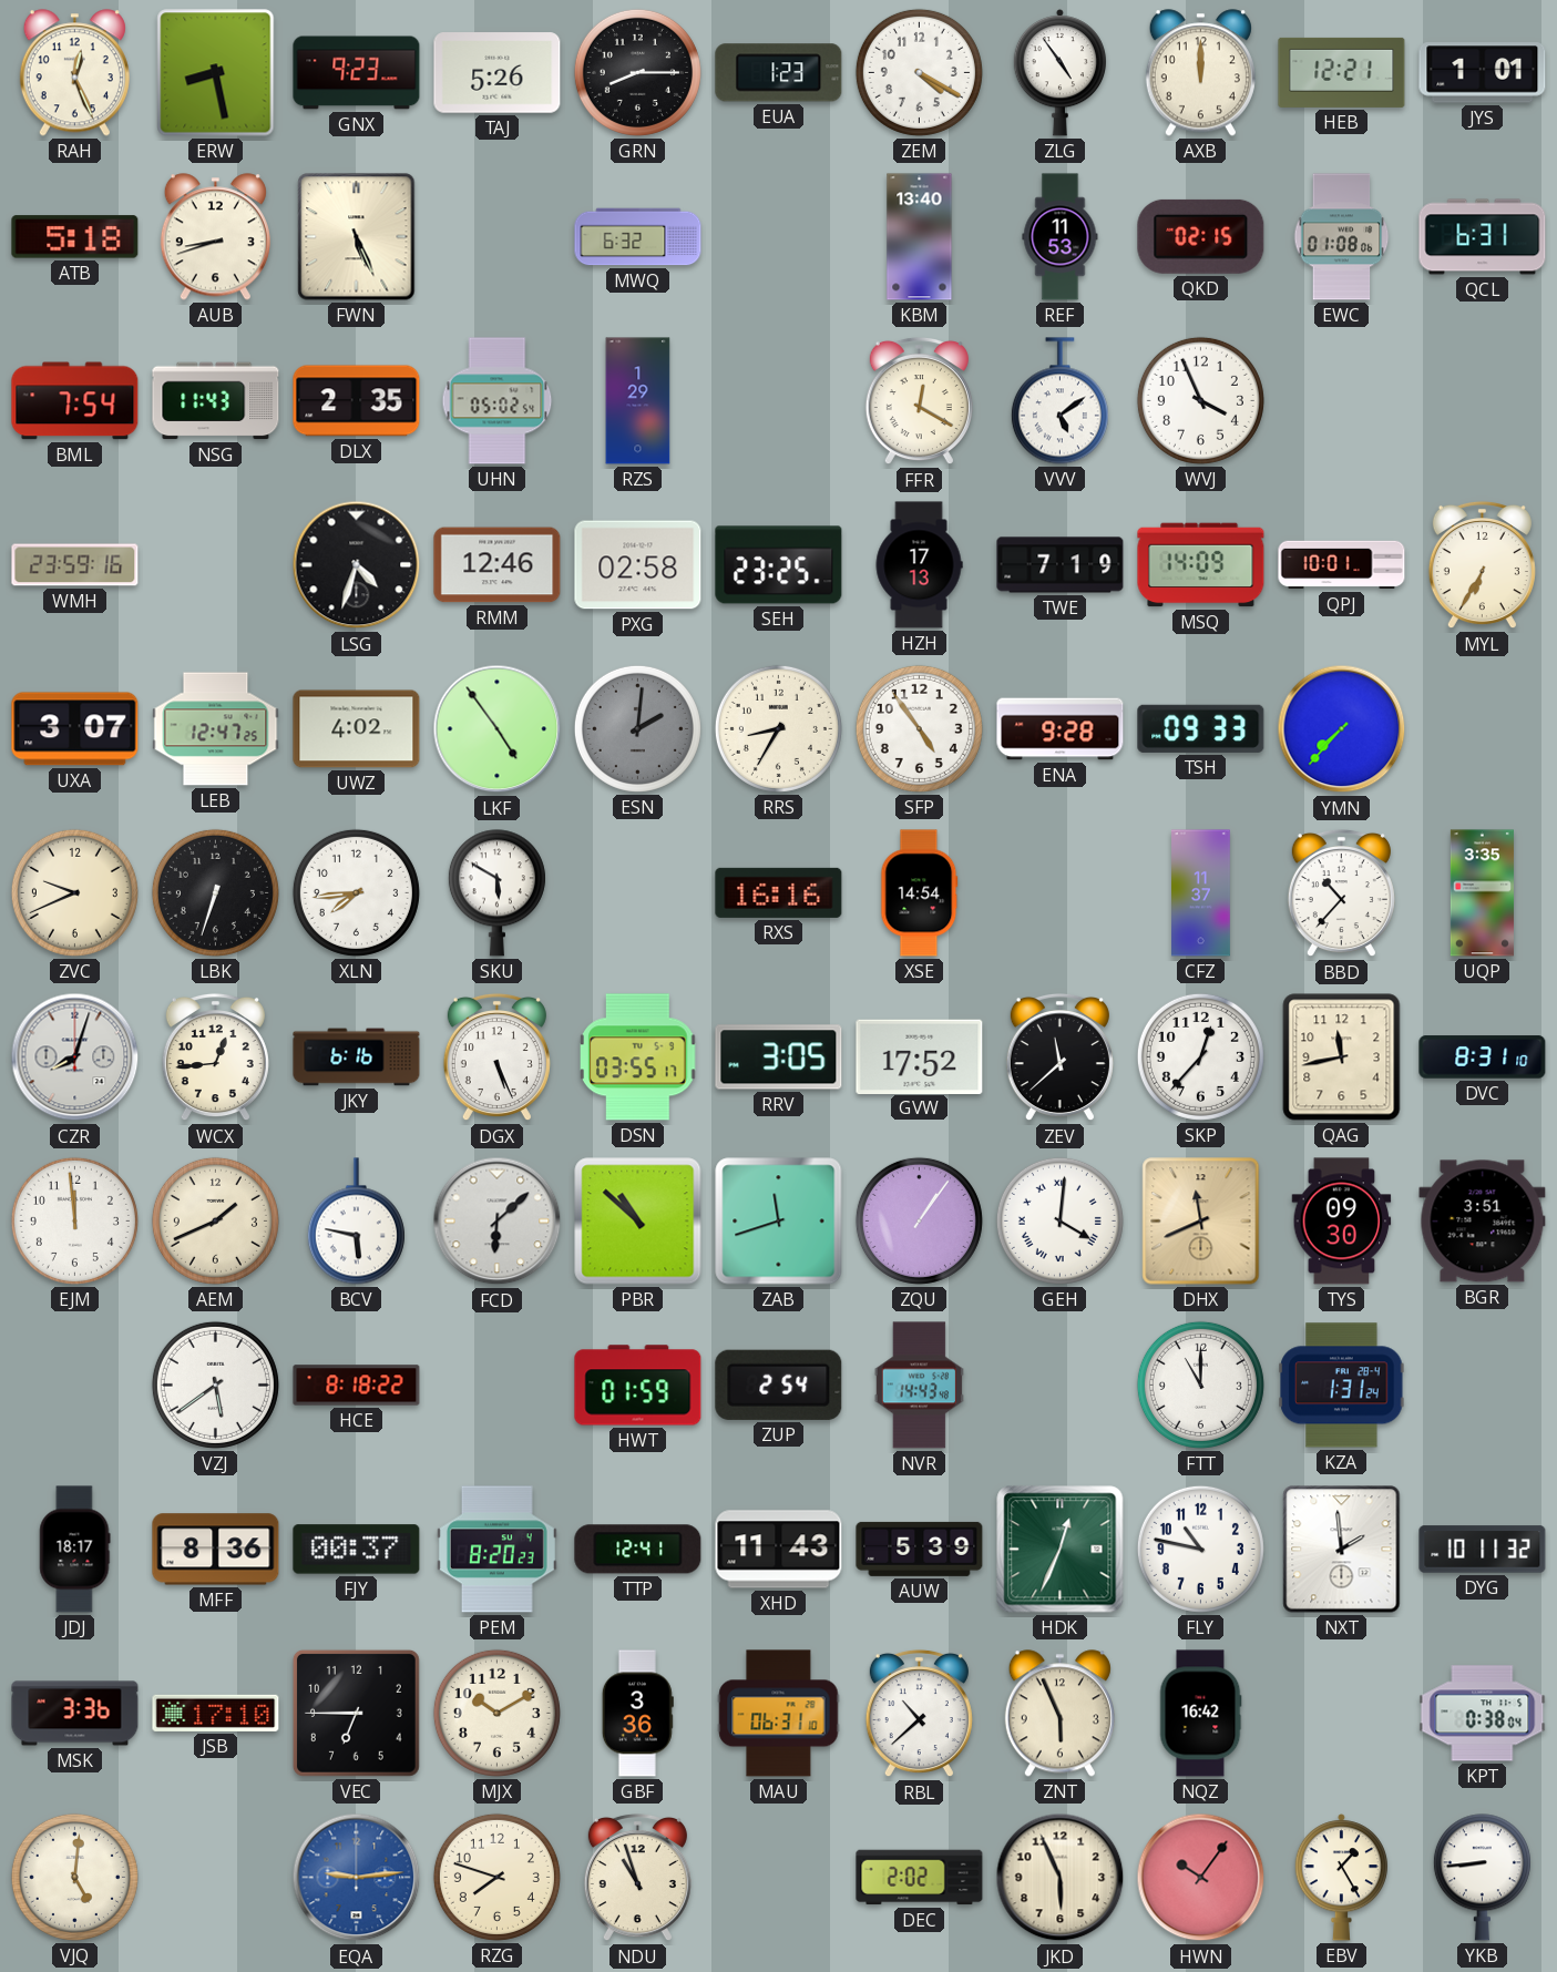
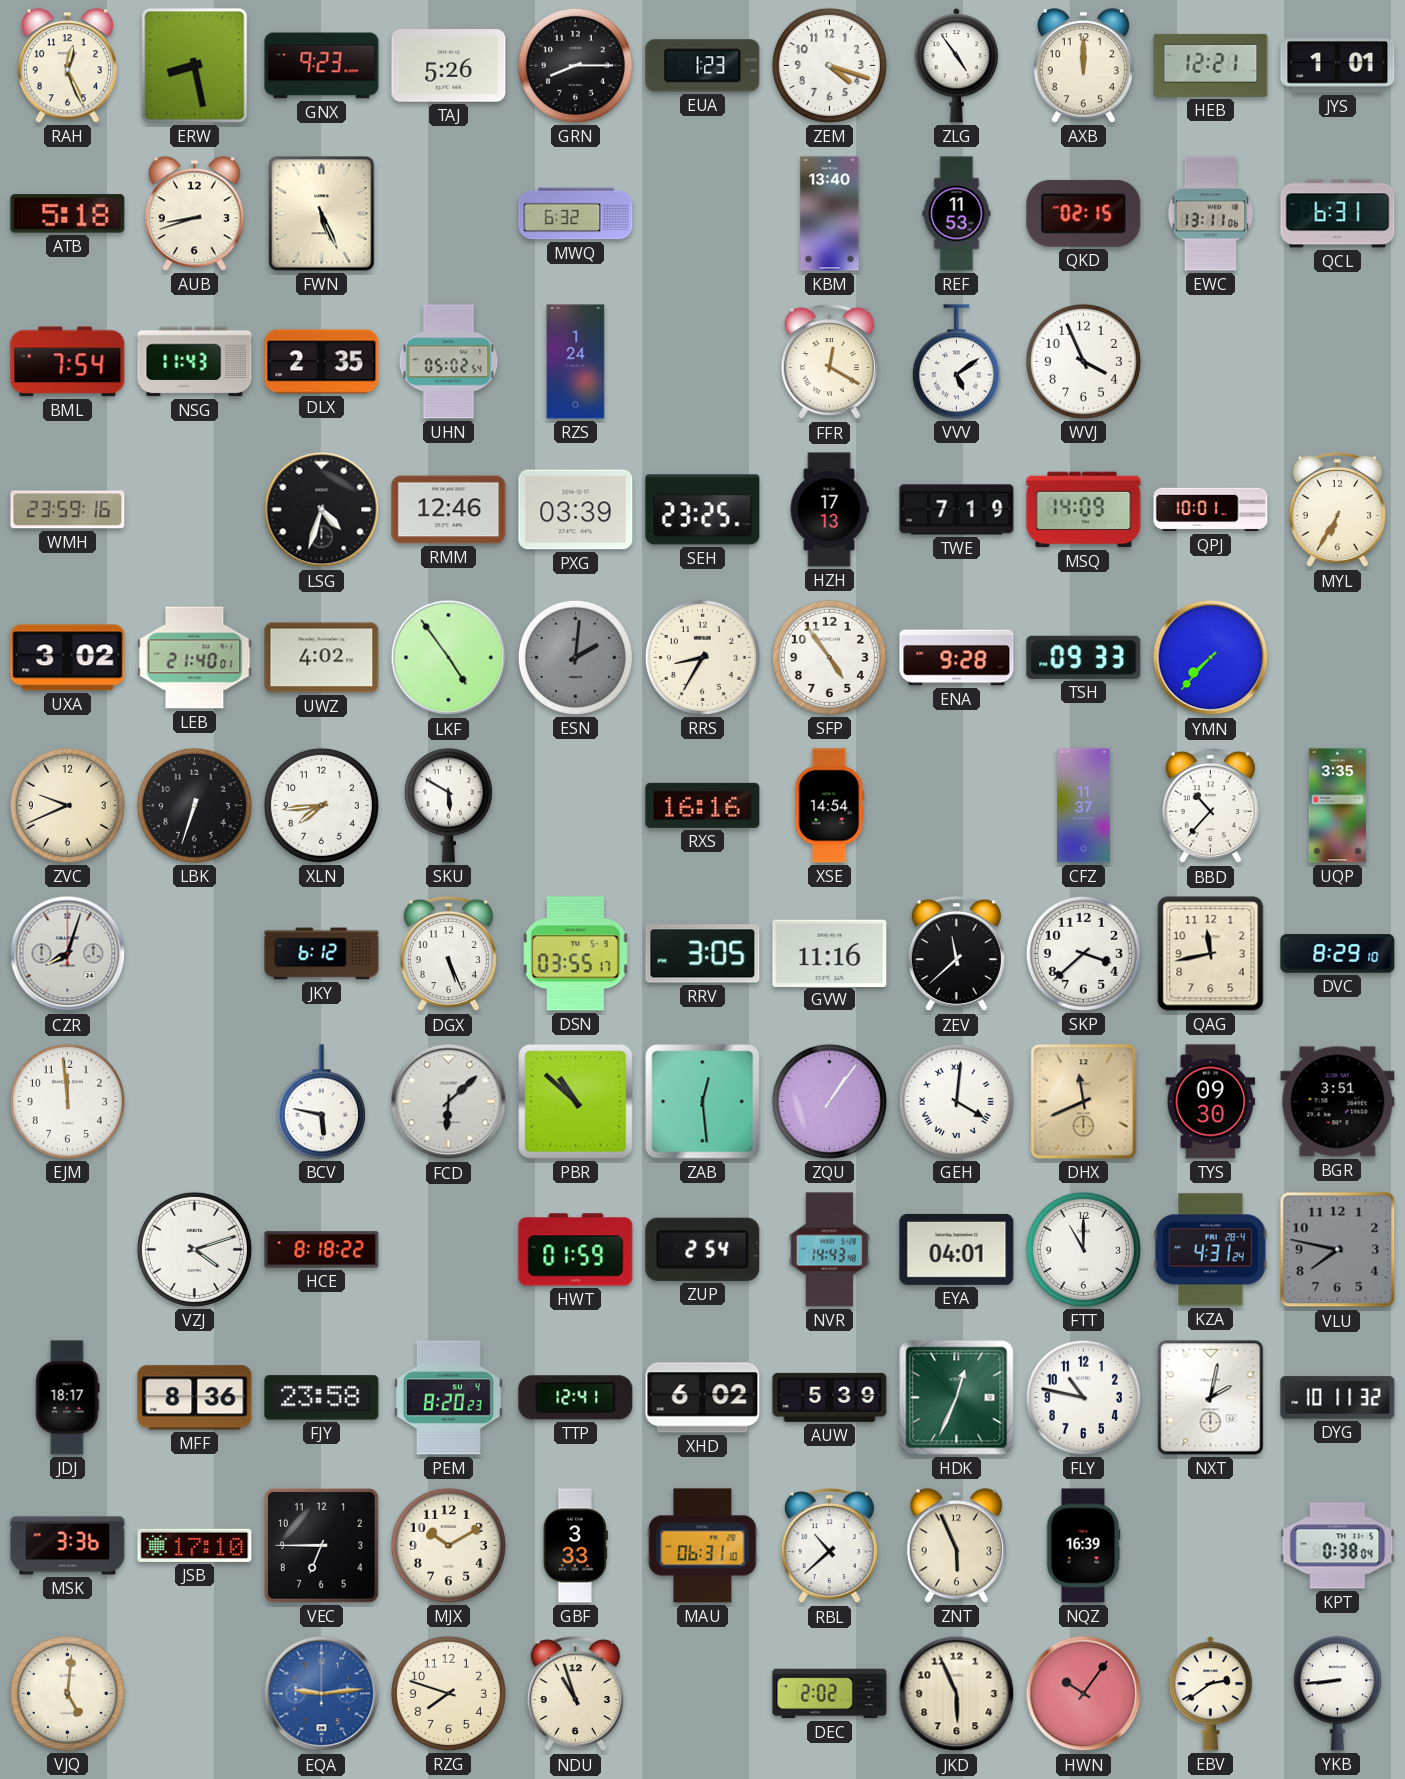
ZEM: 4:20 -> 4:18 (829, 65)
EWC: 01:08 -> 13:11 (1211, 214)
RZS: 1:29 -> 1:24 (576, 362)
PXG: 02:58 -> 03:39 (576, 510)
UXA: 3:07 -> 3:02 (68, 658)
LEB: 12:47 -> 21:40 (195, 658)
WCX: 12:44 -> none (215, 1057)
JKY: 6:16 -> 6:12 (322, 954)
GVW: 17:52 -> 11:16 (830, 953)
SKP: 12:37 -> 3:38 (1083, 953)
DVC: 8:31 -> 8:29 (1338, 954)
AEM: 1:41 -> none (215, 1220)
ZAB: 11:42 -> 12:29 (703, 1102)
VZJ: 5:39 -> 4:12 (194, 1249)
EYA: none -> 04:01 (957, 1249)
KZA: 1:31 -> 4:31 (1211, 1250)
VLU: none -> 7:47 (1338, 1250)
FJY: 00:37 -> 23:58 (322, 1398)
XHD: 11:43 -> 6:02 (703, 1398)
NXT: 1:59 -> 2:02 (1211, 1398)
GBF: 3:36 -> 3:33 (575, 1546)
NQZ: 16:42 -> 16:39 (1083, 1546)
EBV: 1:25 -> 2:39 (1210, 1694)
